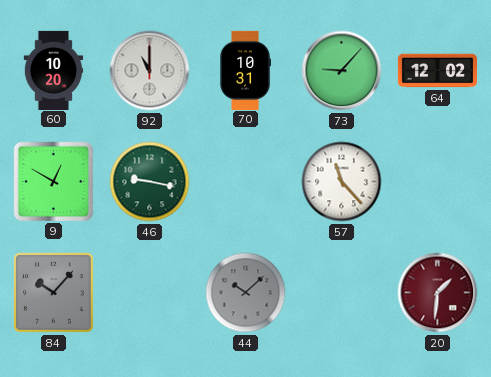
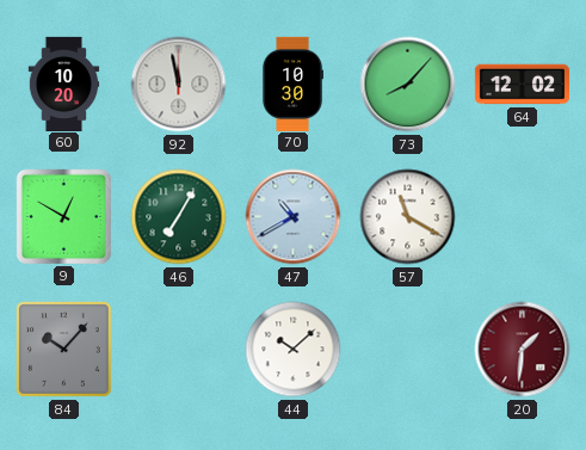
92: 11:00 -> 11:58 (179, 85)
70: 10:31 -> 10:30 (292, 84)
73: 9:07 -> 8:07 (408, 85)
46: 9:17 -> 7:05 (179, 217)
47: none -> 10:40 (294, 217)
57: 11:23 -> 11:20 (408, 217)
44 dial: grey -> white (294, 350)
